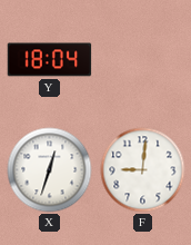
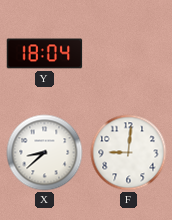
X: 12:33 -> 8:38 (45, 153)
